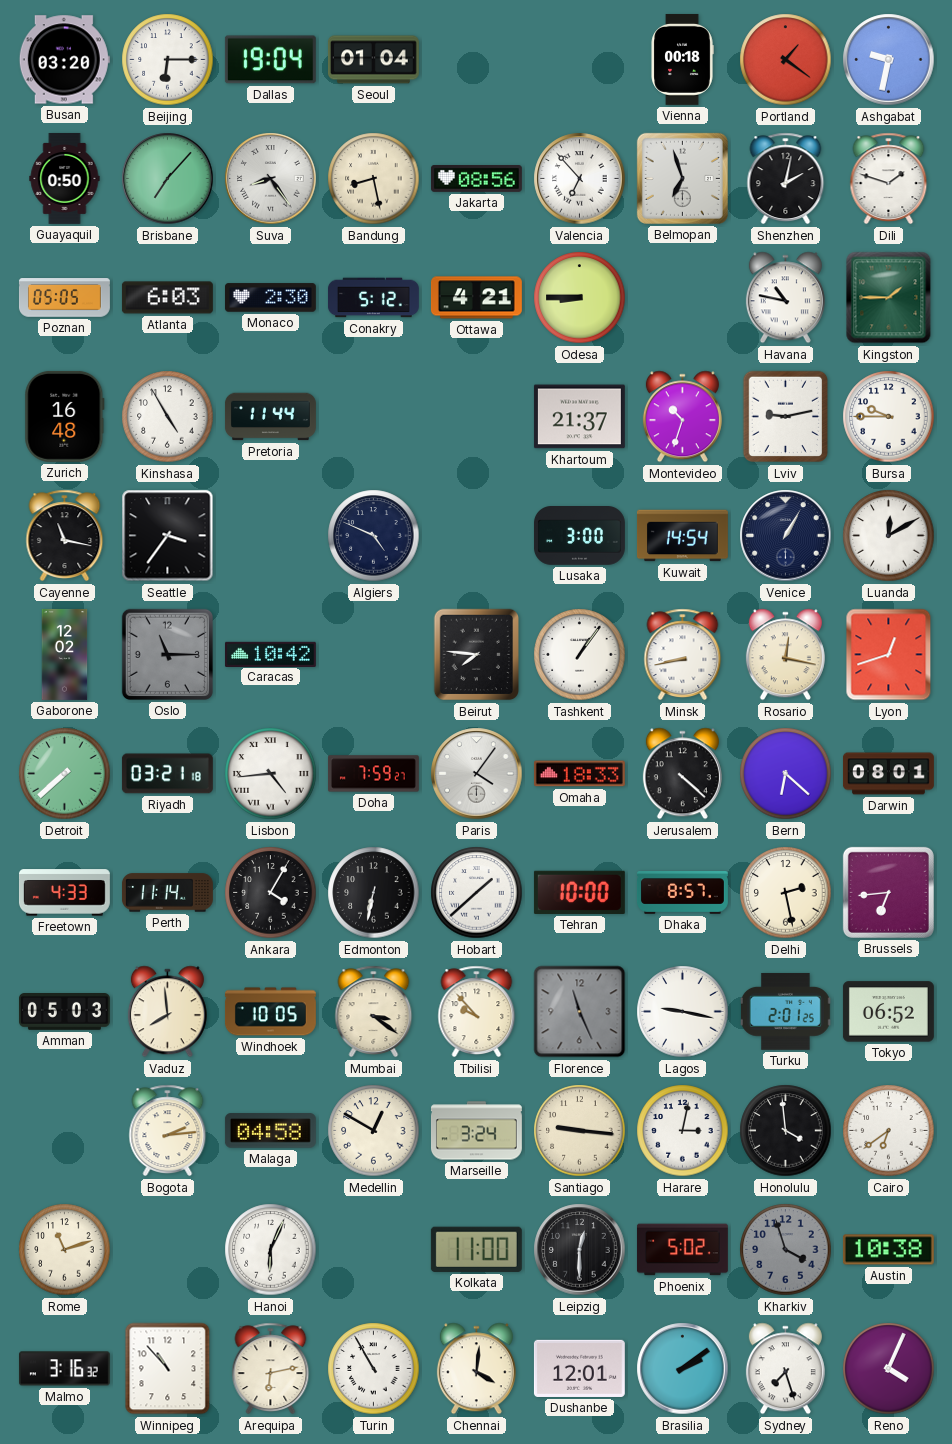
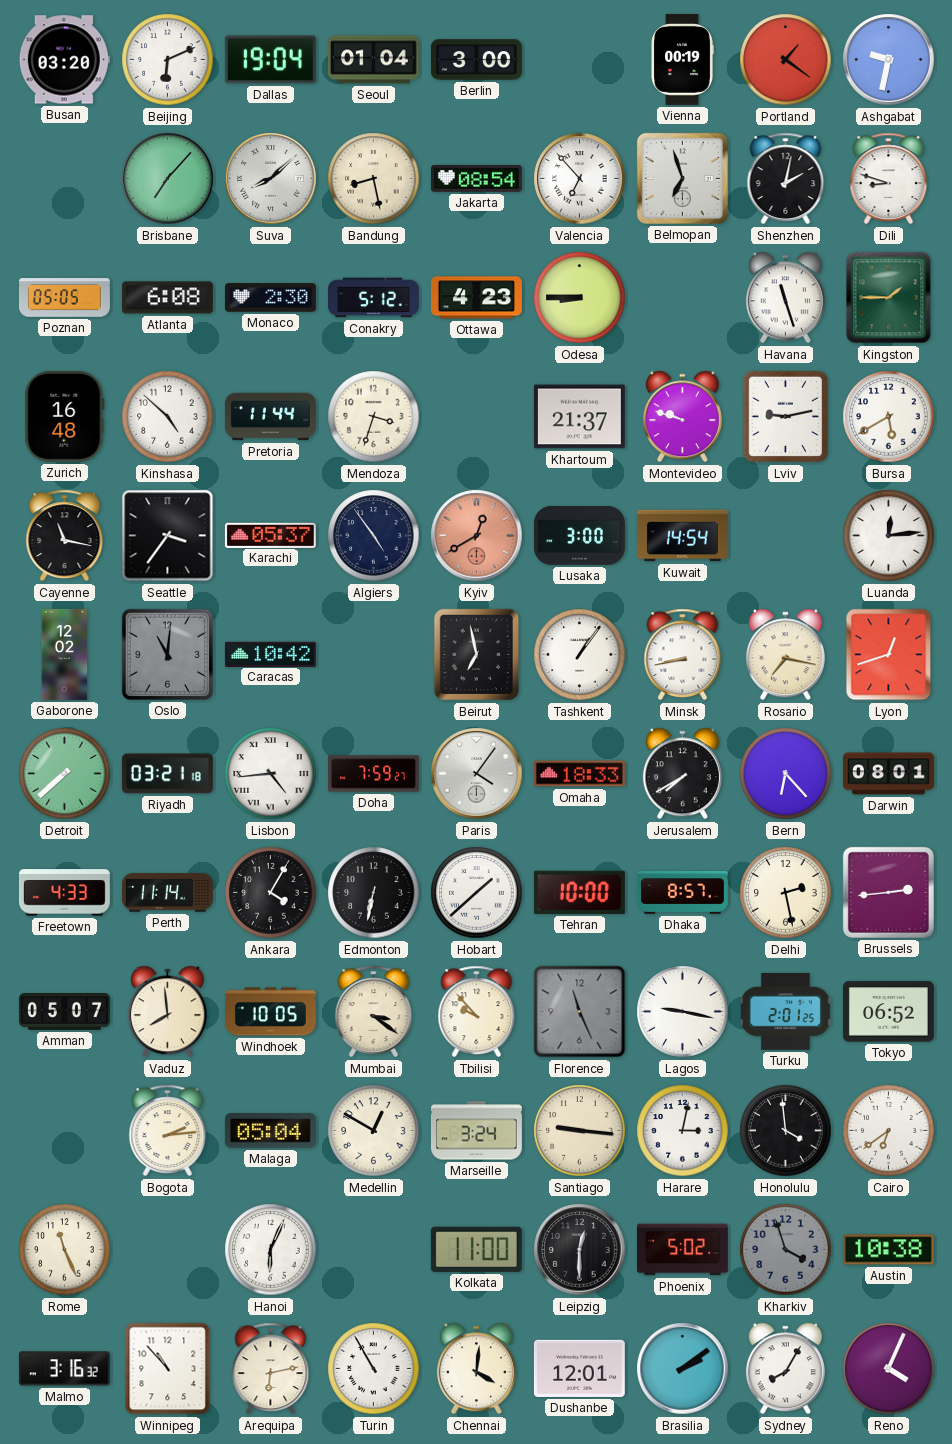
Beijing: 6:15 -> 6:11 (168, 60)
Berlin: none -> 3:00 (476, 60)
Vienna: 00:18 -> 00:19 (682, 59)
Guayaquil: 0:50 -> none (65, 178)
Suva: 8:24 -> 8:08 (271, 179)
Jakarta: 08:56 -> 08:54 (476, 179)
Dili: 1:48 -> 8:48 (889, 179)
Atlanta: 6:03 -> 6:08 (167, 298)
Ottawa: 4:21 -> 4:23 (476, 298)
Havana: 10:47 -> 11:27 (785, 298)
Kinshasa: 4:55 -> 4:52 (168, 417)
Mendoza: none -> 3:33 (374, 417)
Montevideo: 10:33 -> 9:48 (682, 417)
Bursa: 9:45 -> 5:40 (889, 417)
Karachi: none -> 05:37 (270, 535)
Algiers: 4:49 -> 4:54 (374, 536)
Kyiv: none -> 12:40 (477, 536)
Venice: 1:05 -> none (786, 536)
Luanda: 12:10 -> 12:14 (889, 536)
Oslo: 11:15 -> 11:01 (167, 654)
Beirut: 7:46 -> 6:58 (477, 655)
Rosario: 12:17 -> 7:17 (785, 655)
Jerusalem: 4:22 -> 7:40 (682, 774)
Bern: 6:22 -> 6:23 (786, 774)
Brussels: 6:44 -> 2:44 (888, 892)
Amman: 05:03 -> 05:07 (64, 1012)
Malaga: 04:58 -> 05:04 (270, 1131)
Rome: 11:12 -> 11:26 (65, 1250)
Sydney: 7:27 -> 8:05 (785, 1369)
